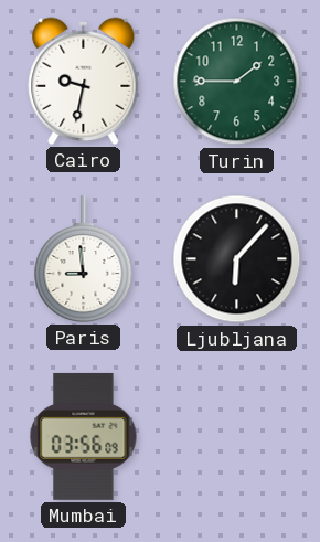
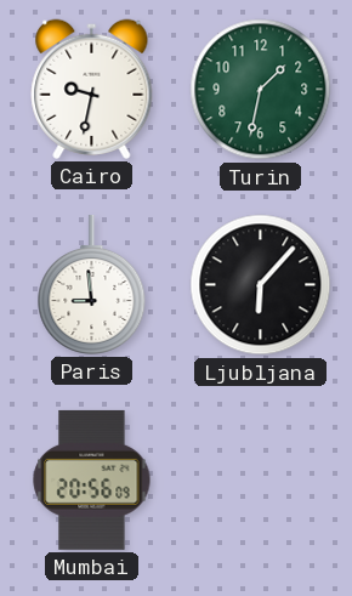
Turin: 1:45 -> 1:32 (261, 90)
Mumbai: 03:56 -> 20:56 (92, 479)
